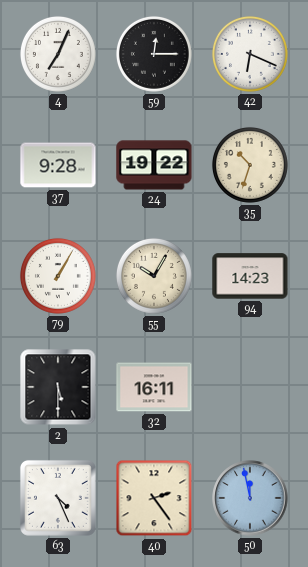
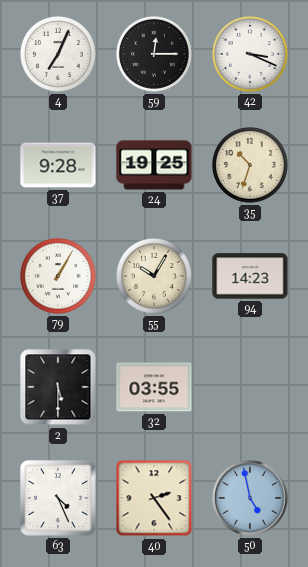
42: 6:19 -> 3:19 (250, 54)
24: 19:22 -> 19:25 (154, 165)
32: 16:11 -> 03:55 (154, 387)
50: 11:58 -> 4:58 (250, 498)
